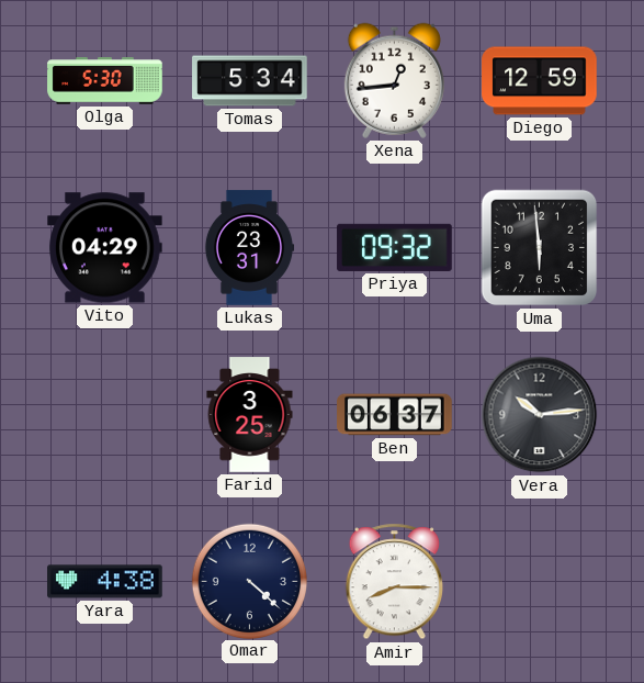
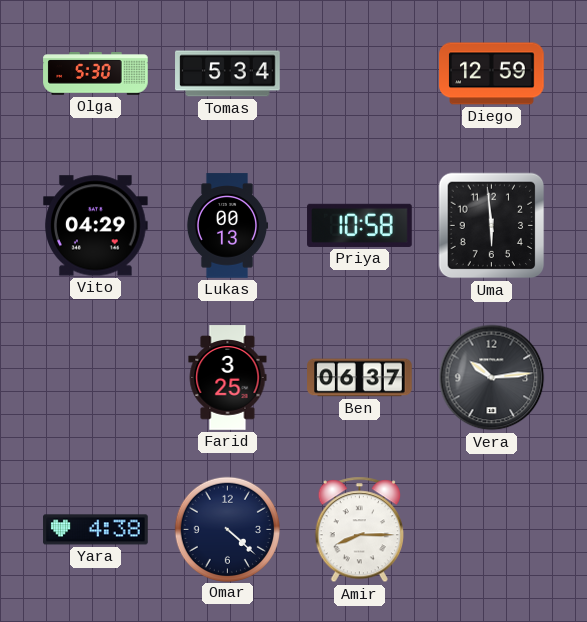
Xena: 12:44 -> none (394, 80)
Lukas: 23:31 -> 00:13 (227, 226)
Priya: 09:32 -> 10:58 (360, 225)
